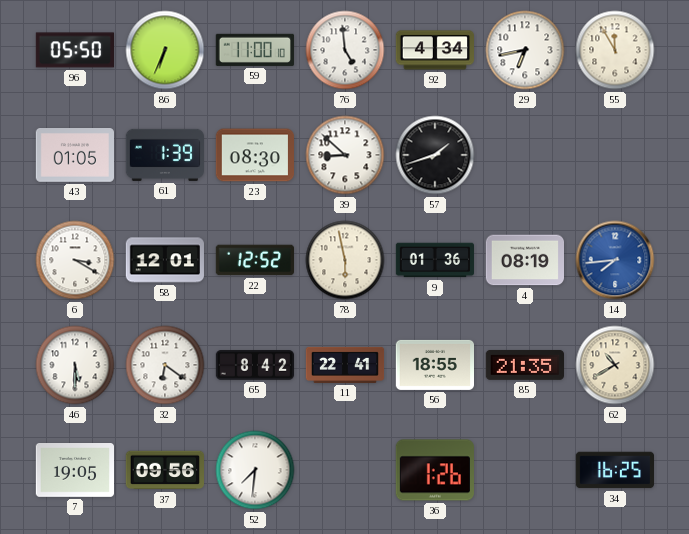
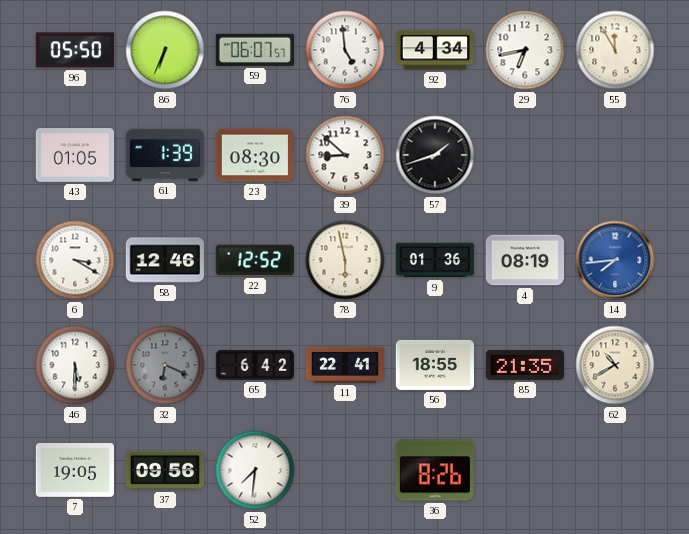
59: 11:00 -> 06:07 (255, 50)
58: 12:01 -> 12:46 (165, 260)
32: 6:21 -> 6:19 (165, 365)
32 dial: white -> grey (165, 365)
65: 8:42 -> 6:42 (255, 365)
36: 1:26 -> 8:26 (435, 470)
34: 16:25 -> none (614, 470)
